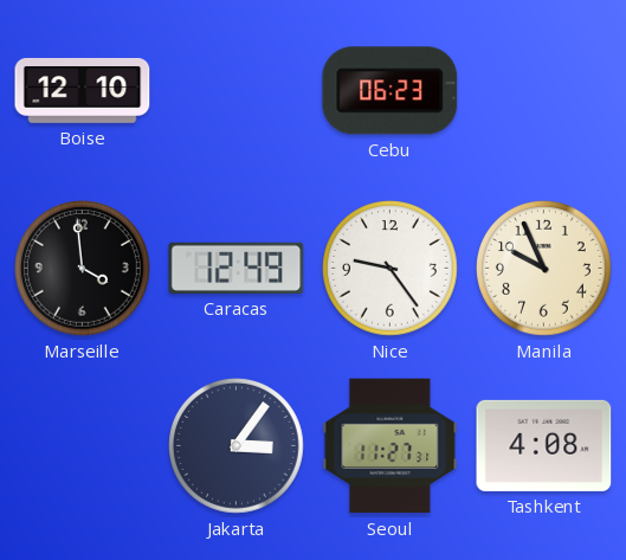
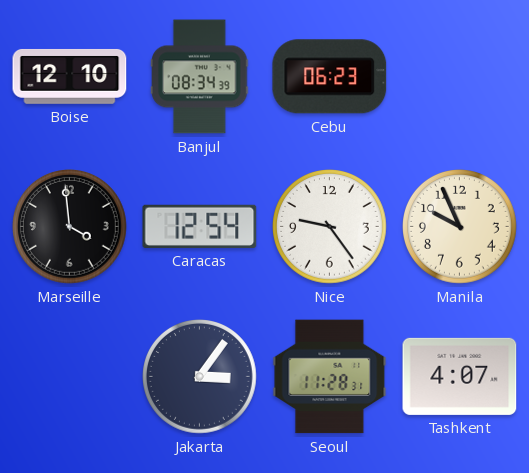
Banjul: none -> 08:34 (200, 77)
Caracas: 12:49 -> 12:54 (200, 226)
Seoul: 11:27 -> 11:28 (330, 377)
Tashkent: 4:08 -> 4:07 (460, 376)
